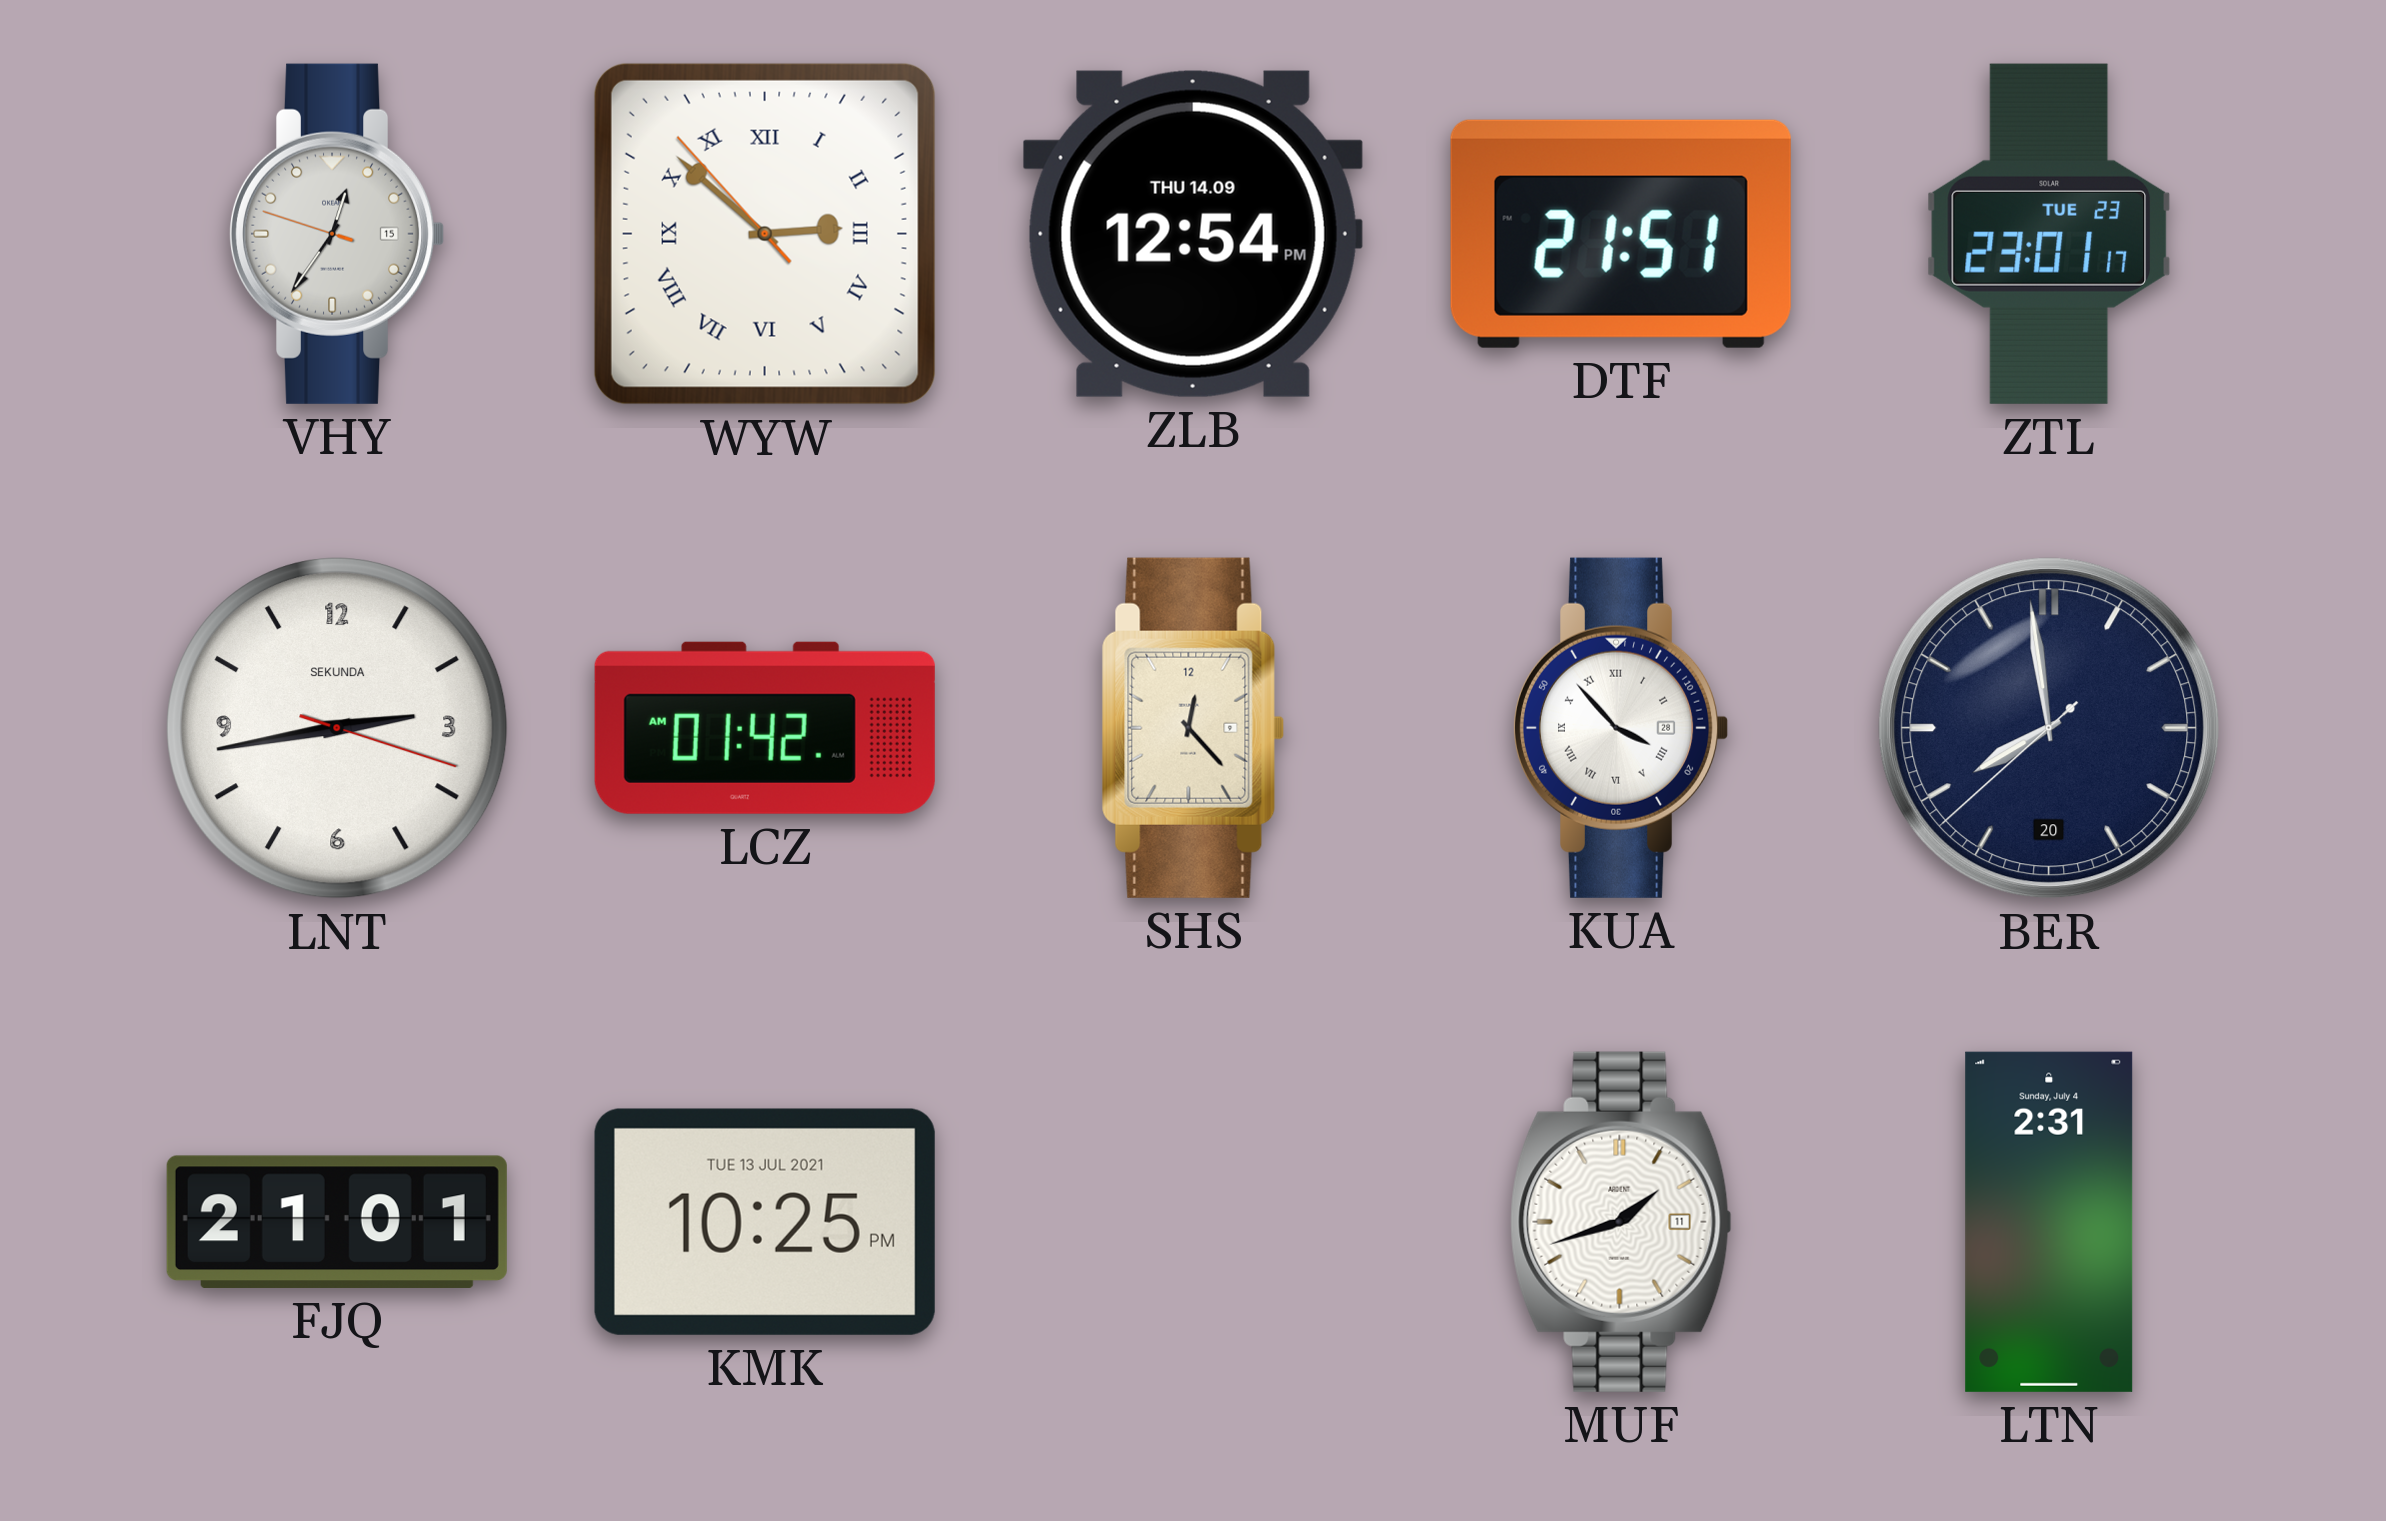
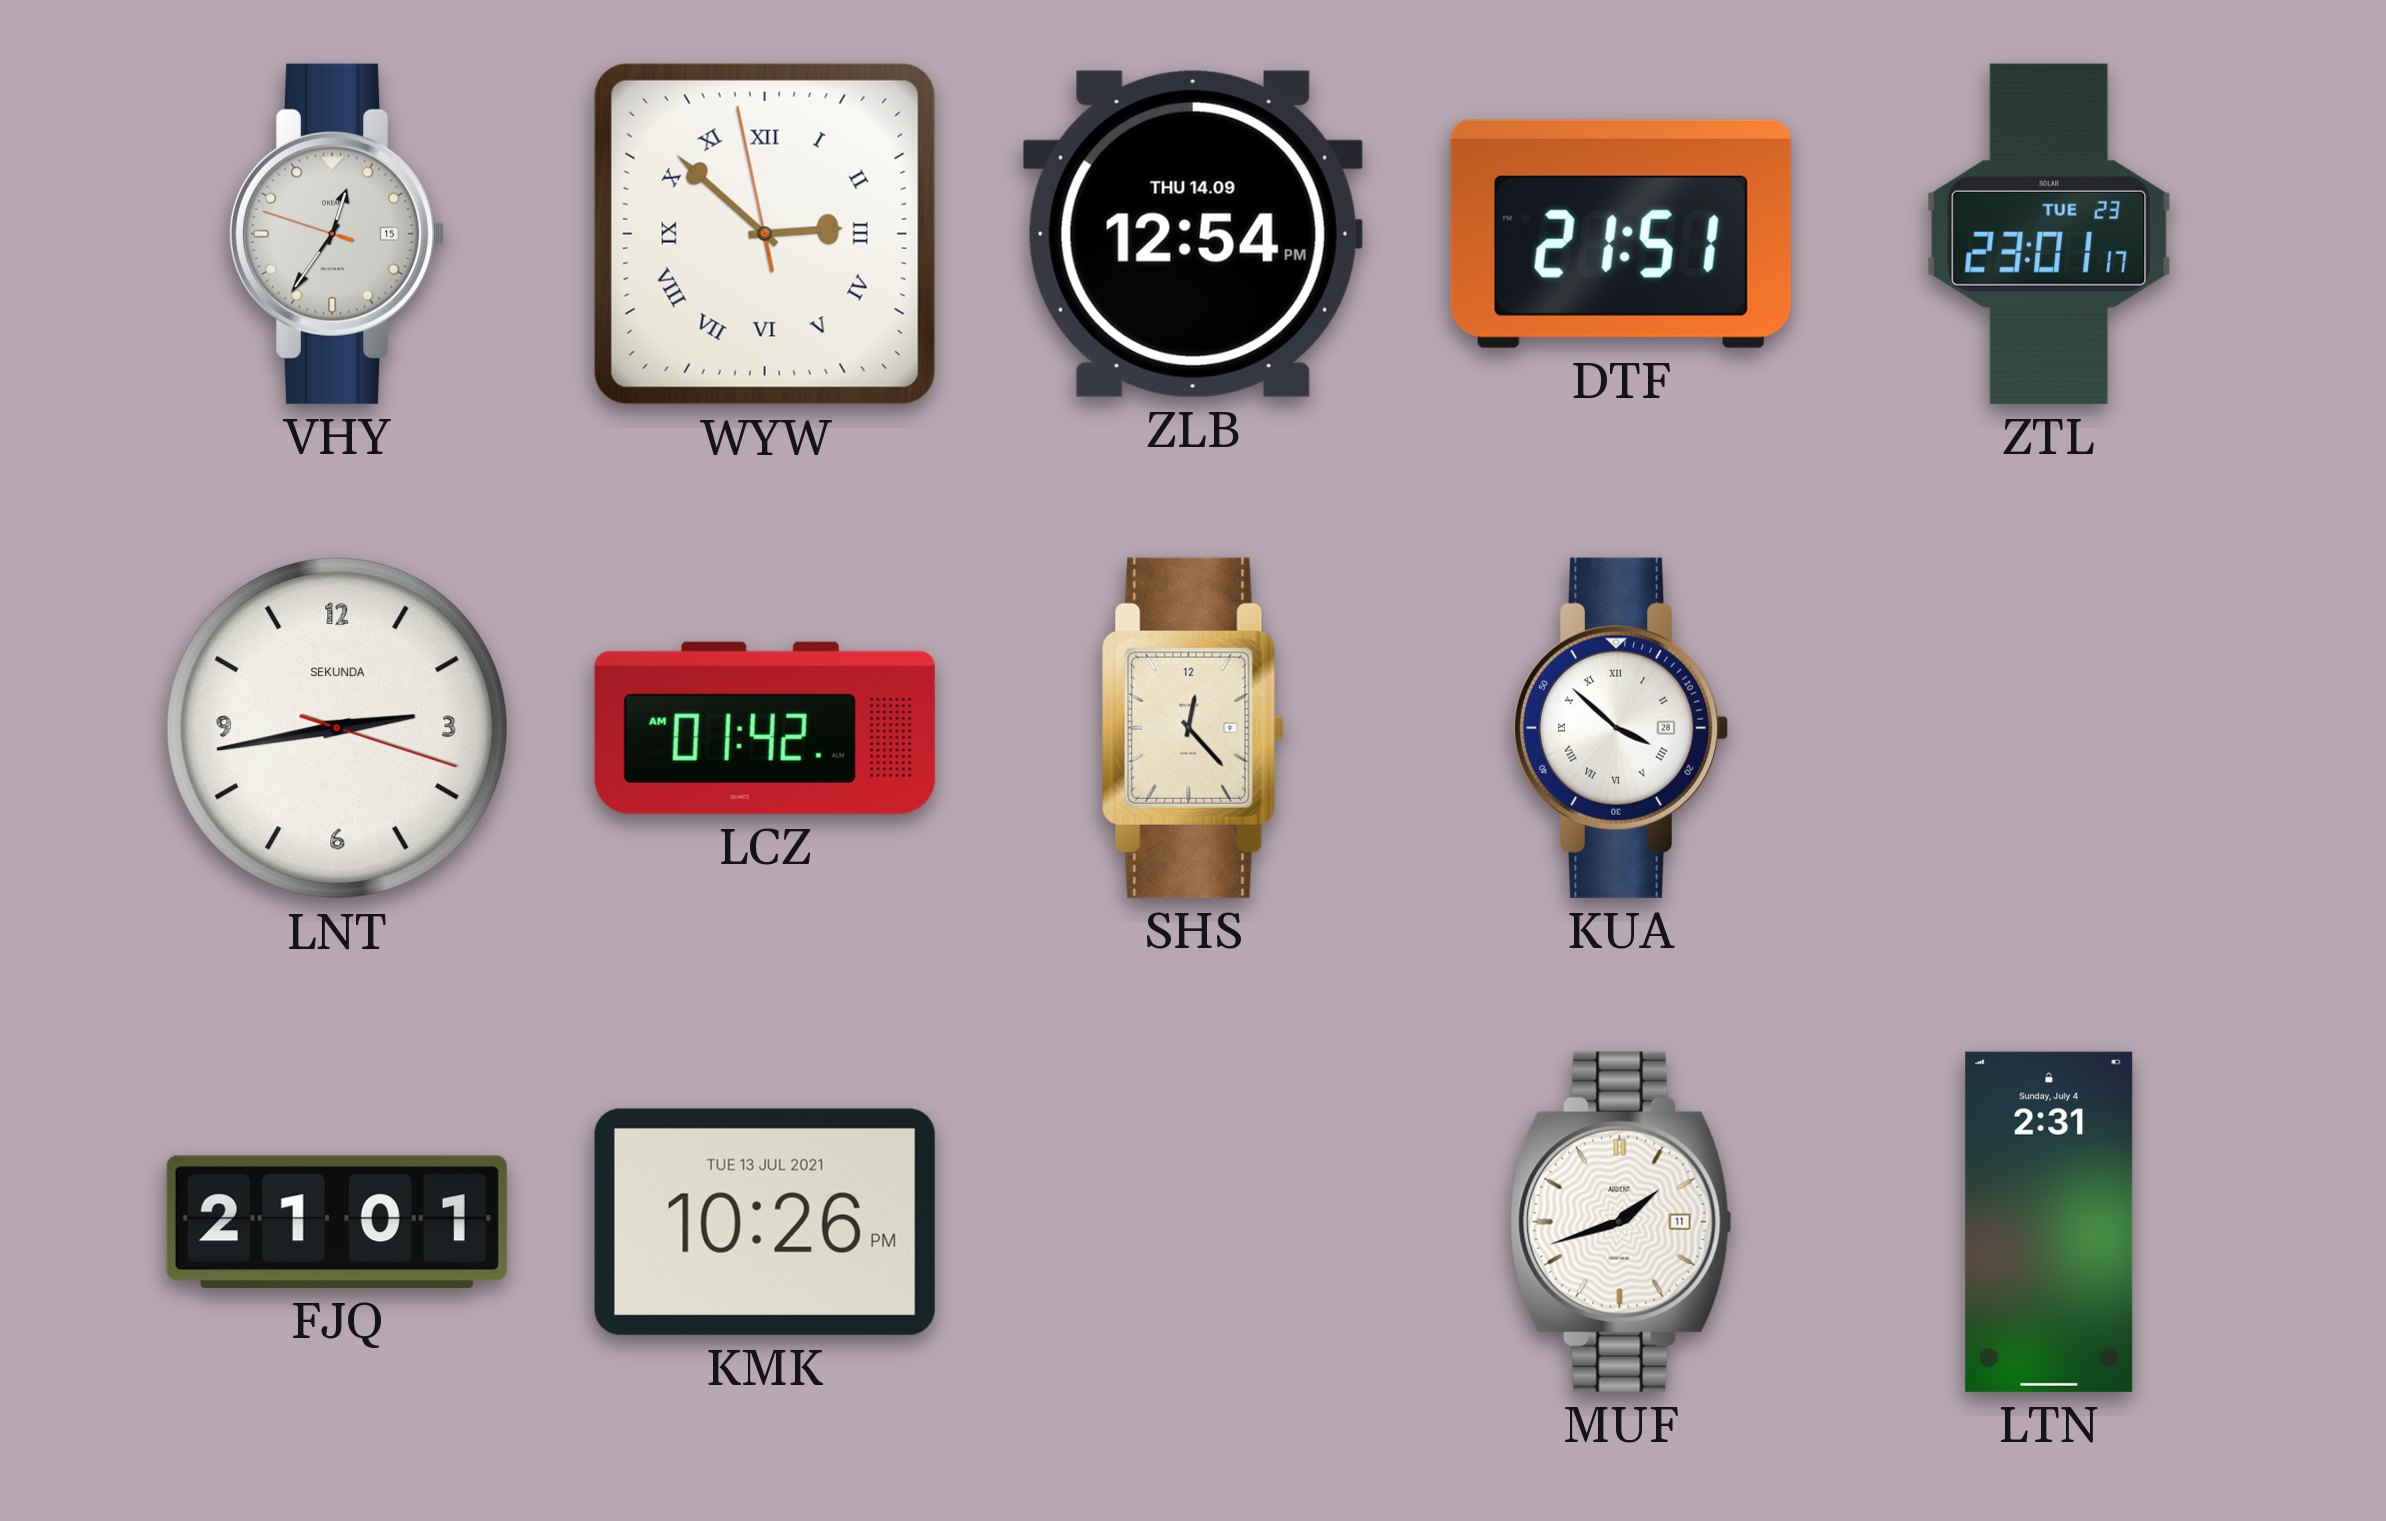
WYW: 2:51:53 -> 2:51:58 (765, 234)
KUA: 3:53 -> 3:52 (1621, 728)
BER: 7:58 -> none (2049, 728)
KMK: 10:25 -> 10:26 (765, 1222)
